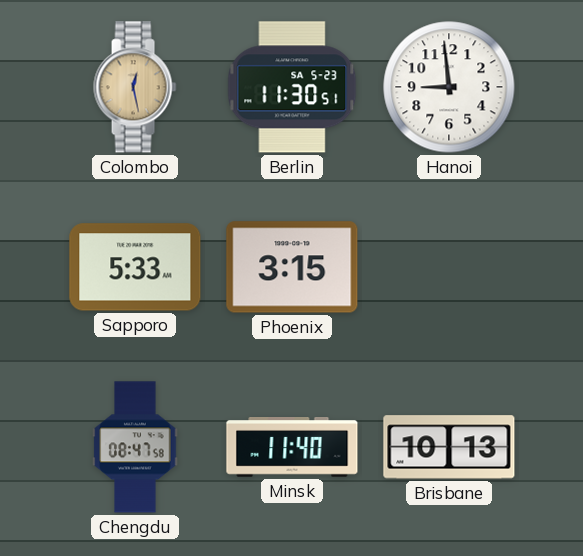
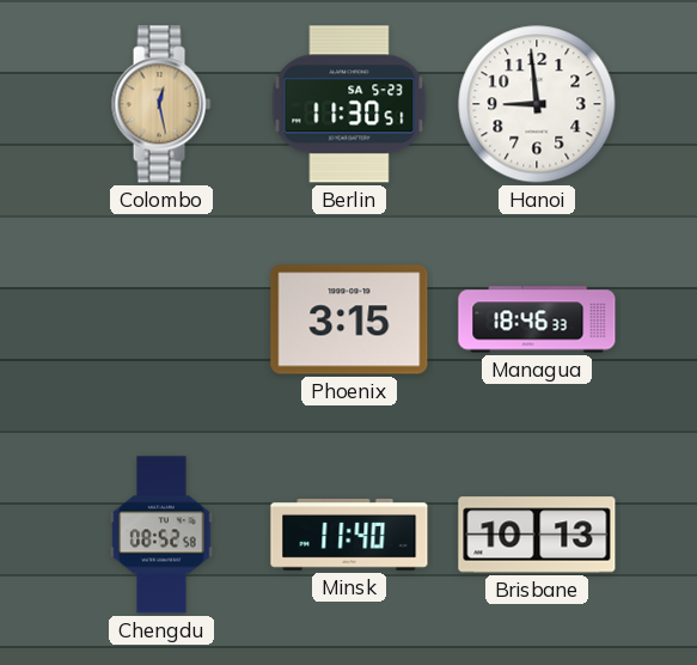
Sapporo: 5:33 -> none (135, 267)
Managua: none -> 18:46 (537, 319)
Chengdu: 08:47 -> 08:52 (161, 535)
